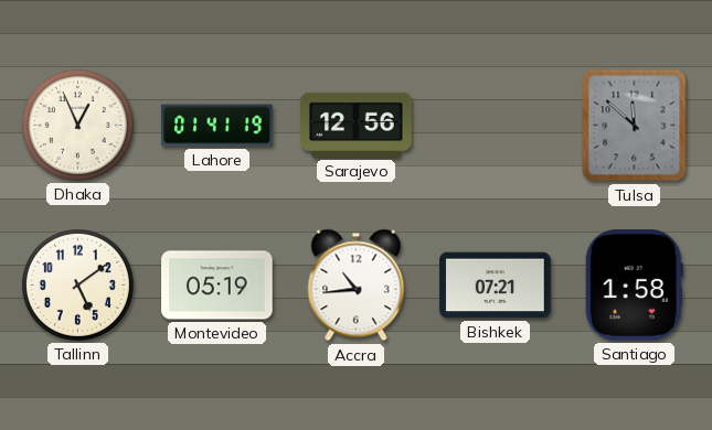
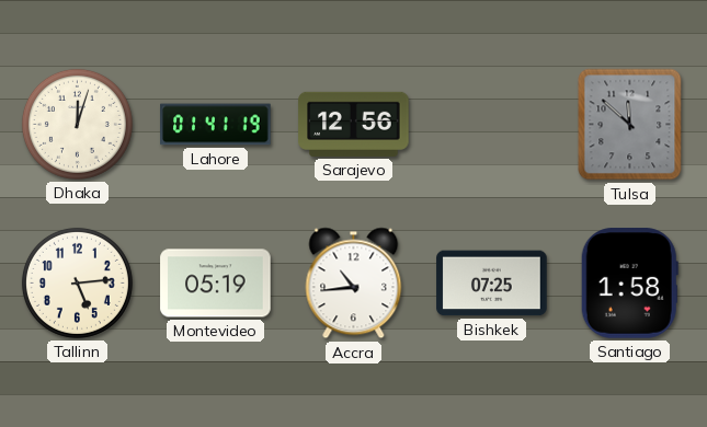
Dhaka: 12:56 -> 12:03 (77, 124)
Tallinn: 5:09 -> 5:14 (77, 282)
Bishkek: 07:21 -> 07:25 (492, 284)
